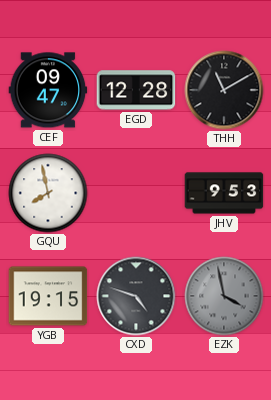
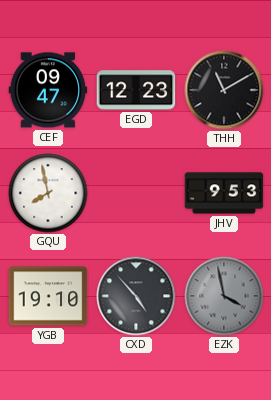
EGD: 12:28 -> 12:23 (136, 90)
YGB: 19:15 -> 19:10 (48, 296)
CXD: 4:48 -> 4:53 (136, 296)
